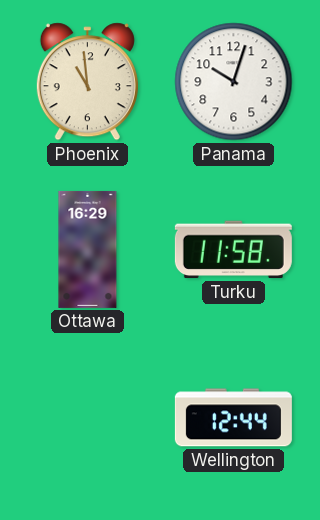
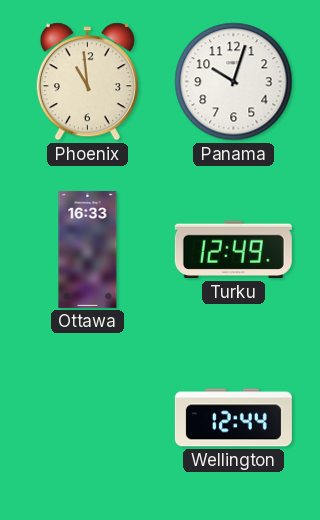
Ottawa: 16:29 -> 16:33 (88, 249)
Turku: 11:58 -> 12:49 (233, 250)
